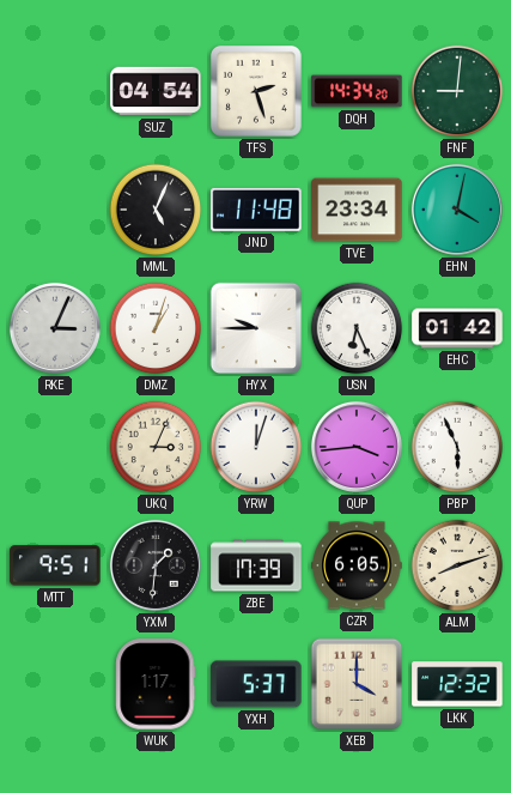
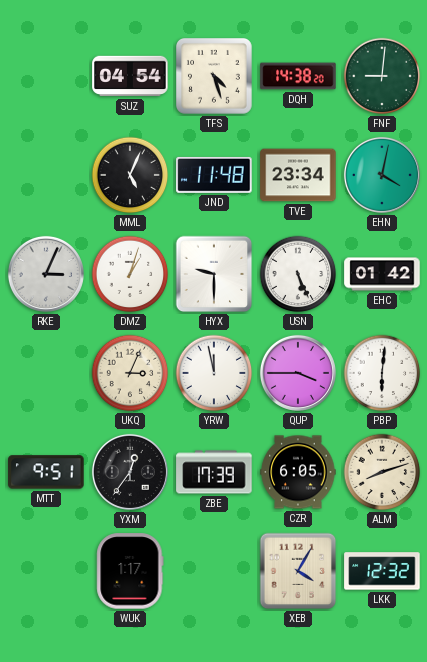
TFS: 2:27 -> 4:27 (215, 77)
DQH: 14:34 -> 14:38 (298, 76)
HYX: 9:45 -> 9:30 (214, 274)
USN: 6:26 -> 5:26 (298, 274)
YRW: 12:03 -> 11:58 (214, 373)
QUP: 3:44 -> 3:45 (298, 373)
PBP: 5:56 -> 6:01 (382, 373)
YXM: 1:31 -> 12:36 (130, 472)
YXH: 5:37 -> none (256, 684)
XEB: 4:00 -> 4:05 (298, 571)
